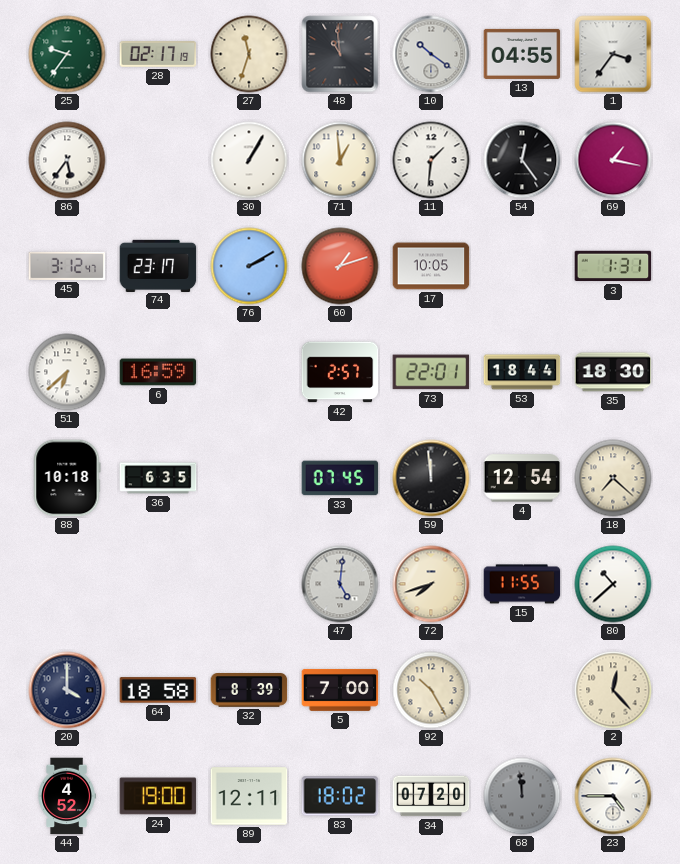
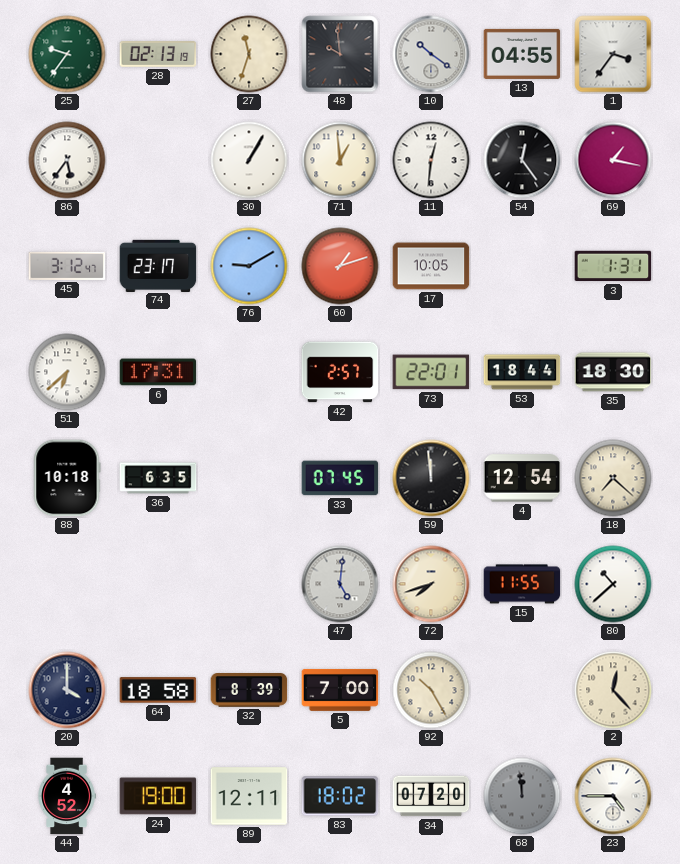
28: 02:17 -> 02:13 (158, 55)
48: 10:59 -> 9:59 (340, 54)
11: 1:31 -> 12:31 (431, 160)
76: 2:10 -> 9:10 (249, 266)
6: 16:59 -> 17:31 (158, 372)
